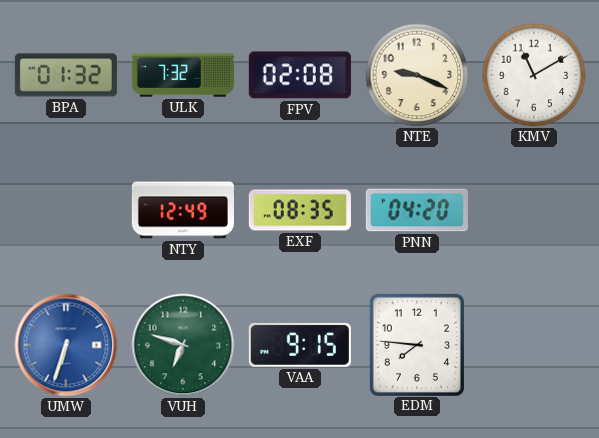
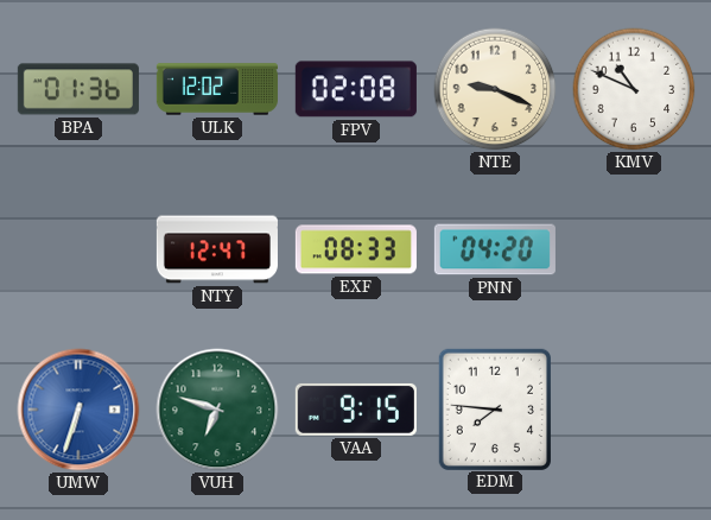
BPA: 01:32 -> 01:36 (78, 89)
ULK: 7:32 -> 12:02 (217, 89)
KMV: 11:10 -> 10:49 (634, 89)
NTY: 12:49 -> 12:47 (217, 249)
EXF: 08:35 -> 08:33 (356, 249)
